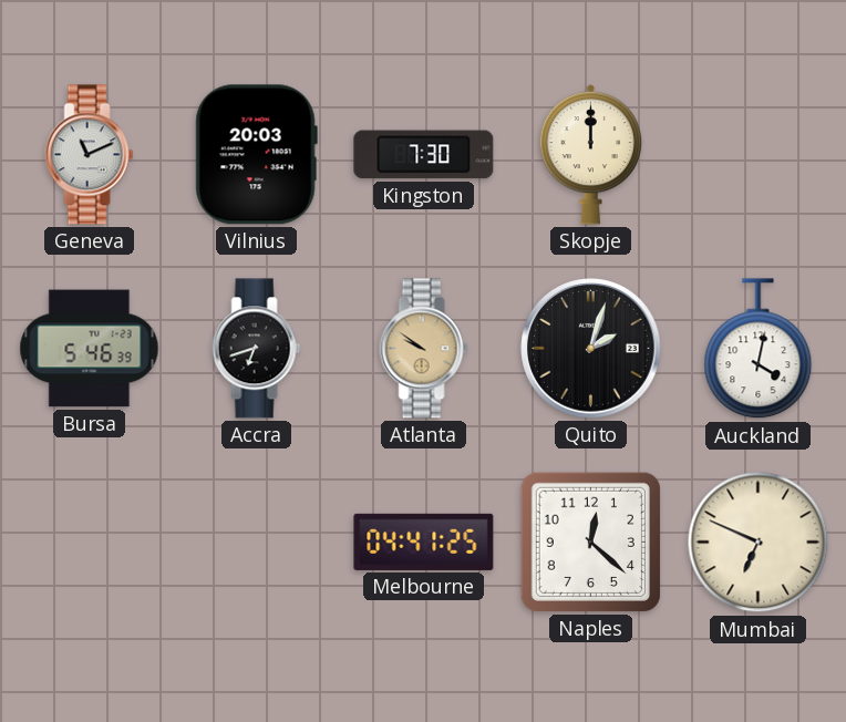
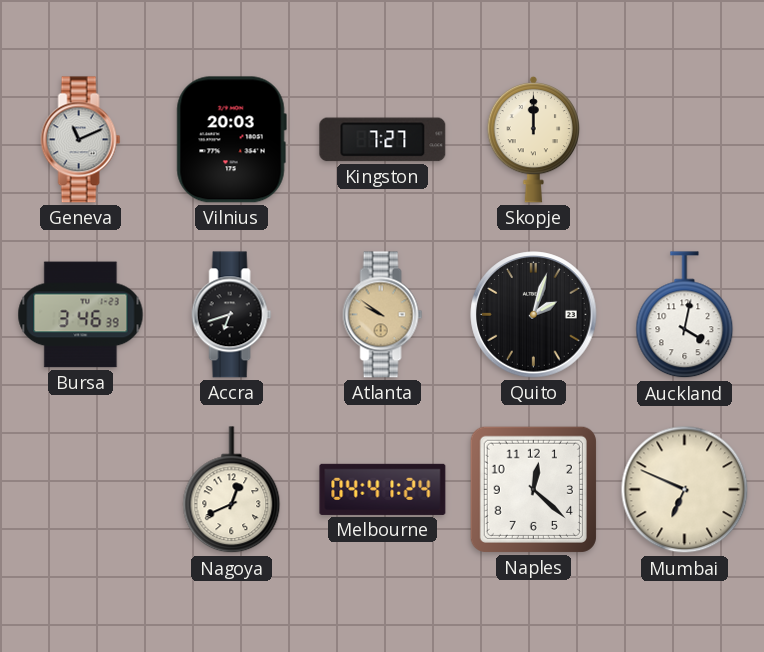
Kingston: 7:30 -> 7:27 (383, 140)
Bursa: 5:46 -> 3:46 (81, 315)
Nagoya: none -> 12:41 (232, 490)
Melbourne: 04:41:25 -> 04:41:24 (383, 489)
